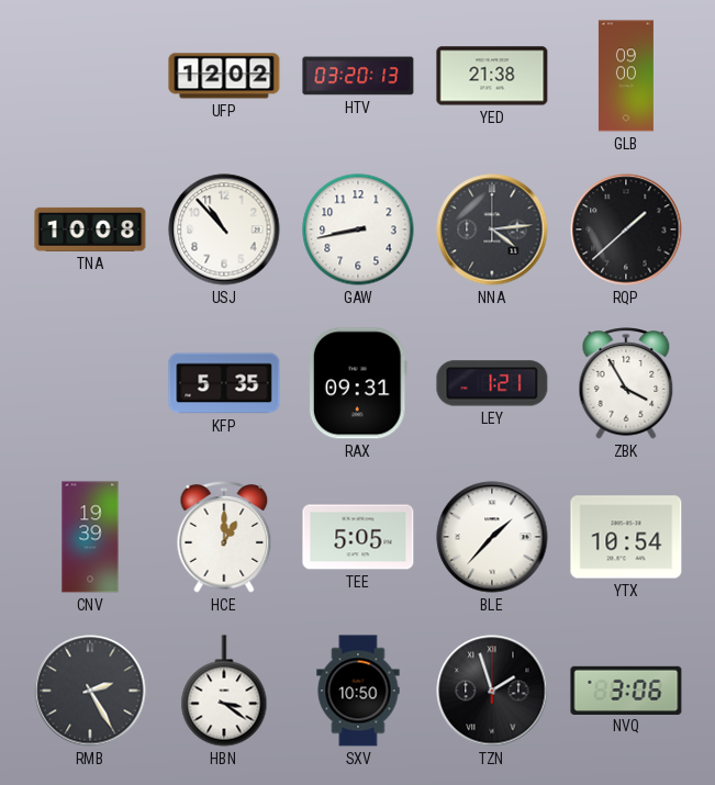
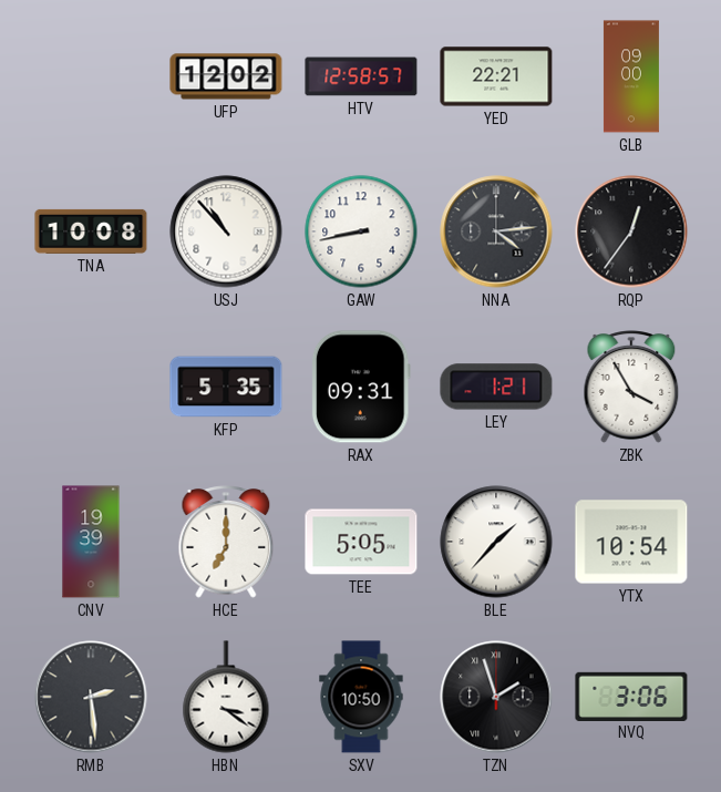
HTV: 03:20 -> 12:58 (361, 76)
YED: 21:38 -> 22:21 (496, 76)
RQP: 1:38 -> 12:36 (631, 232)
HCE: 1:00 -> 7:00 (226, 542)
RMB: 2:25 -> 2:29 (91, 697)
